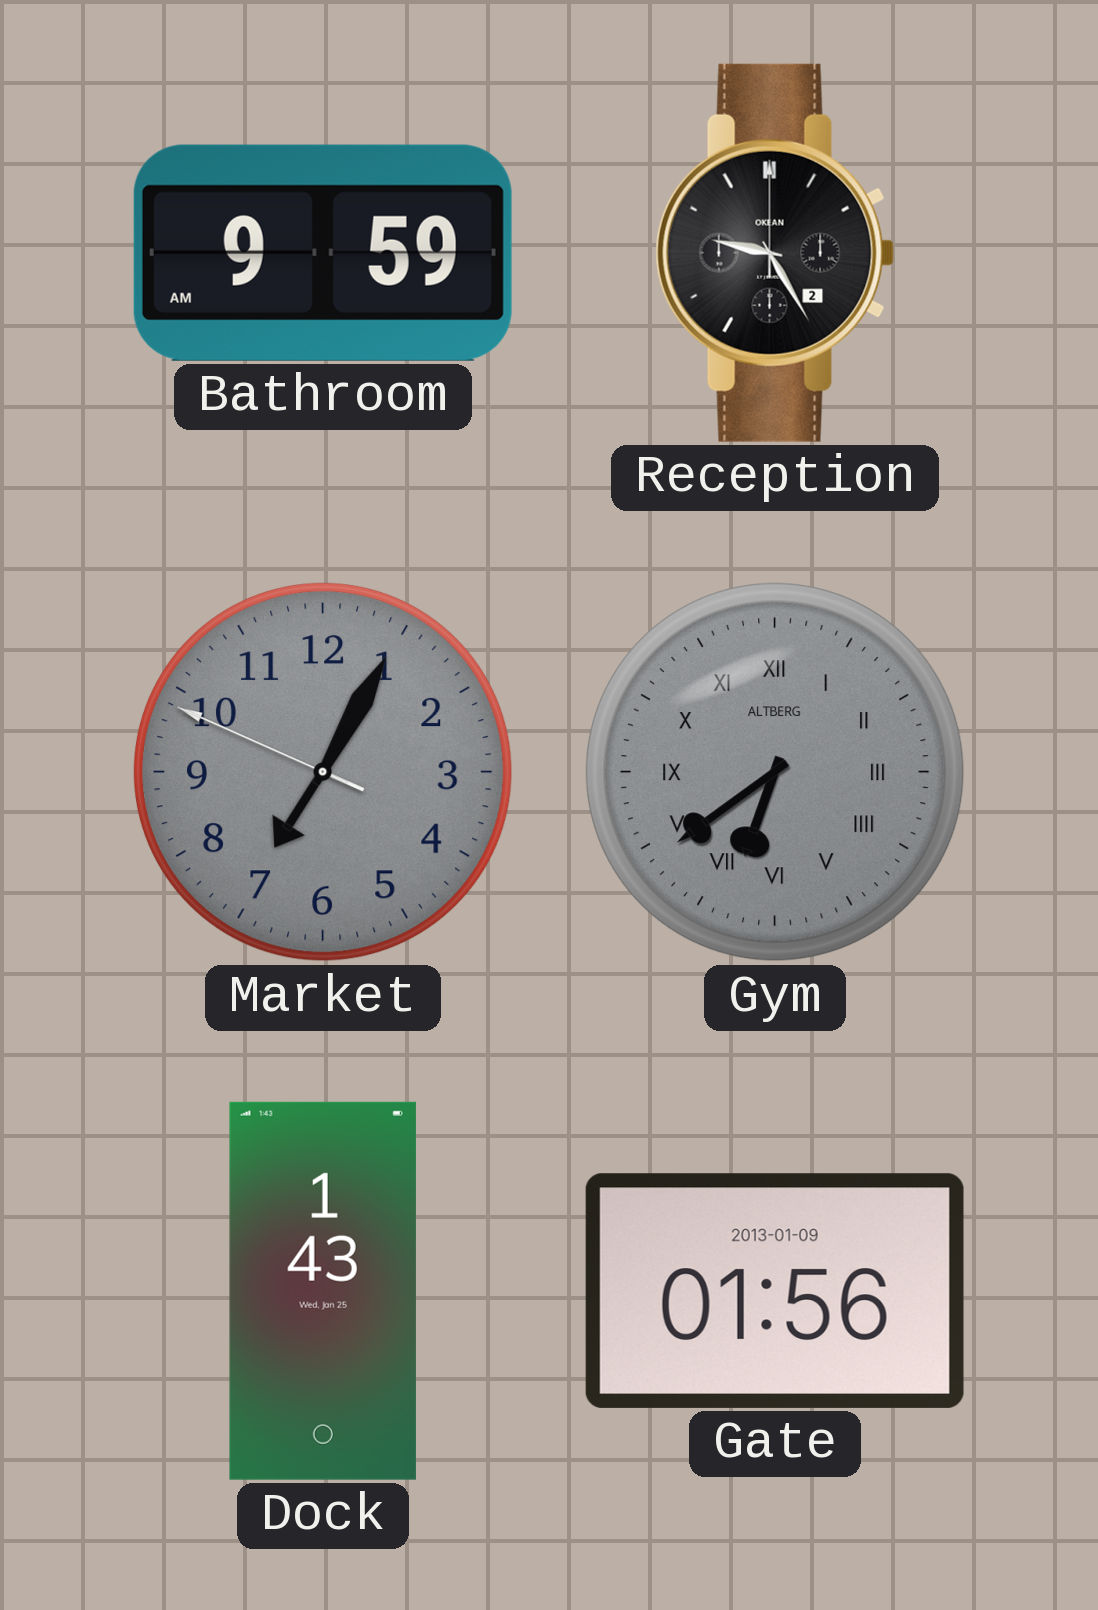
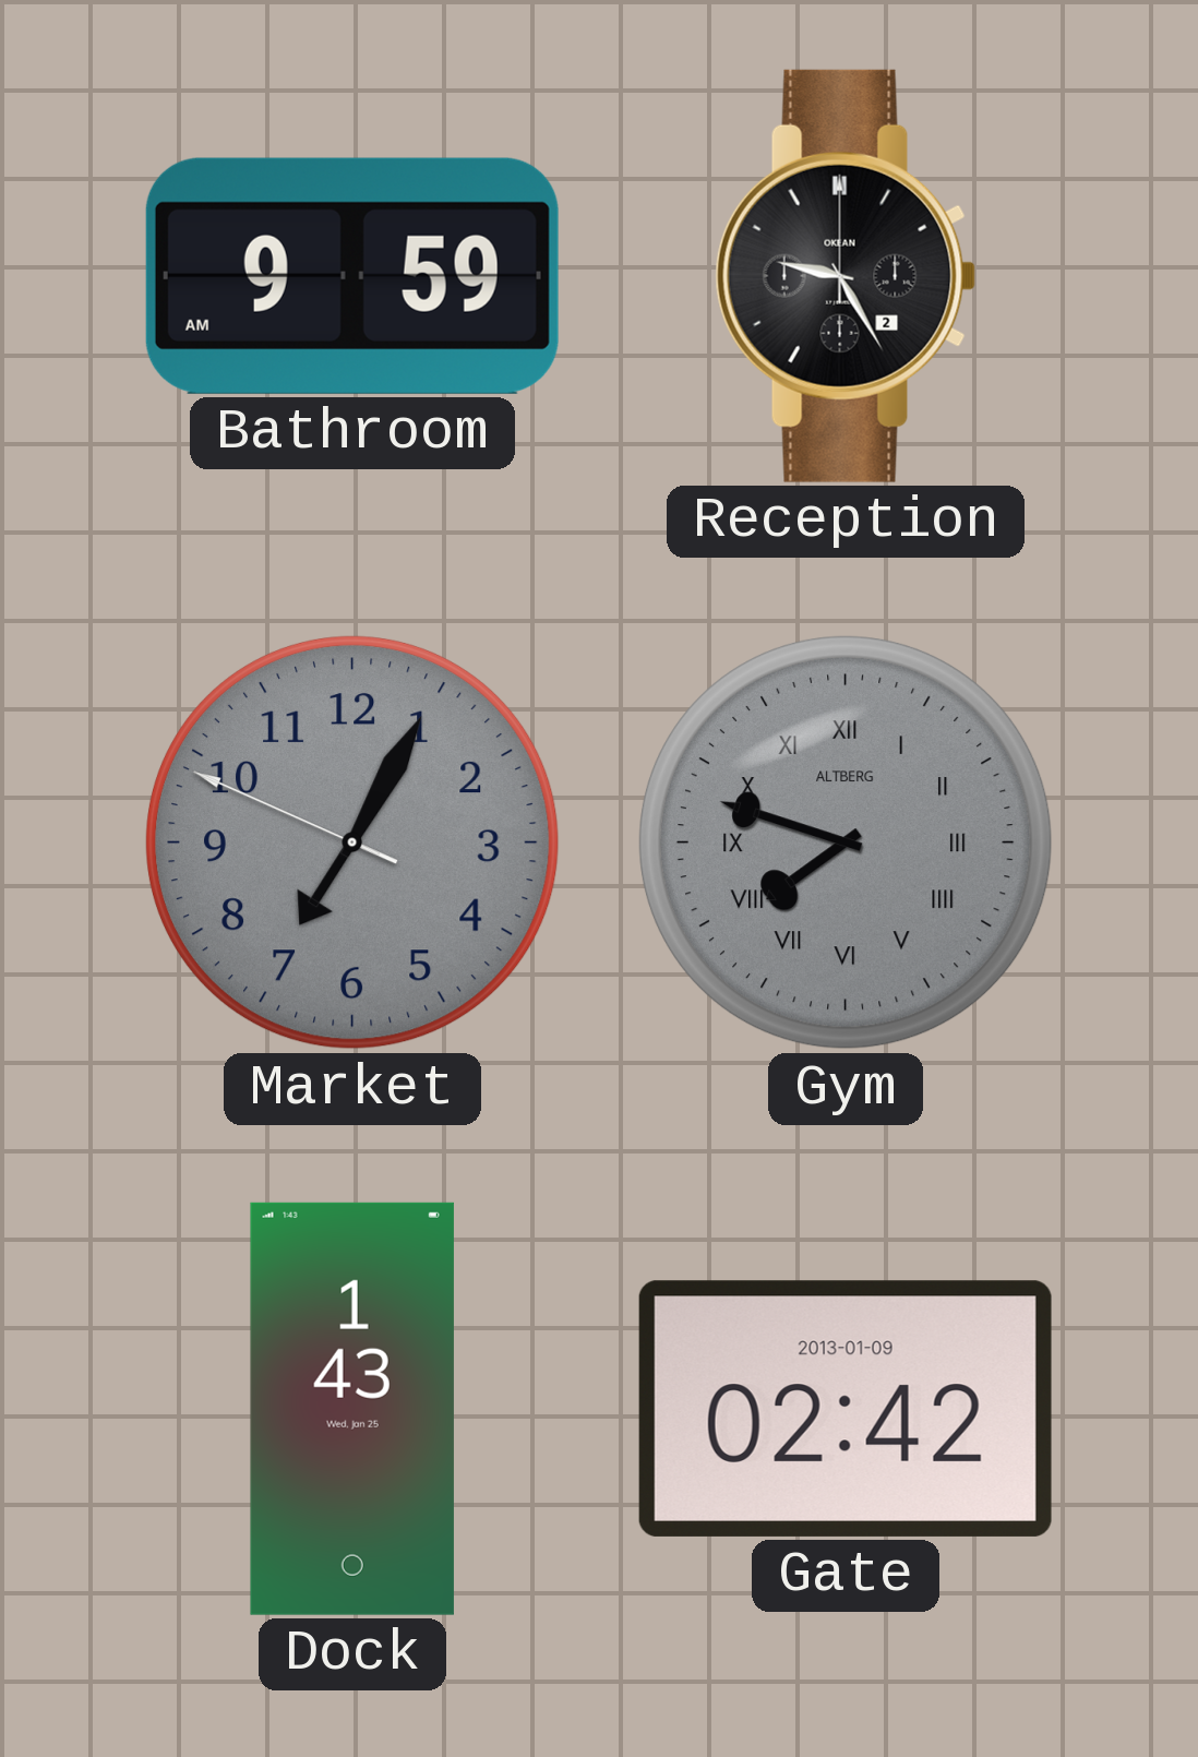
Gym: 6:39 -> 7:48 (846, 842)
Gate: 01:56 -> 02:42 (846, 1409)
